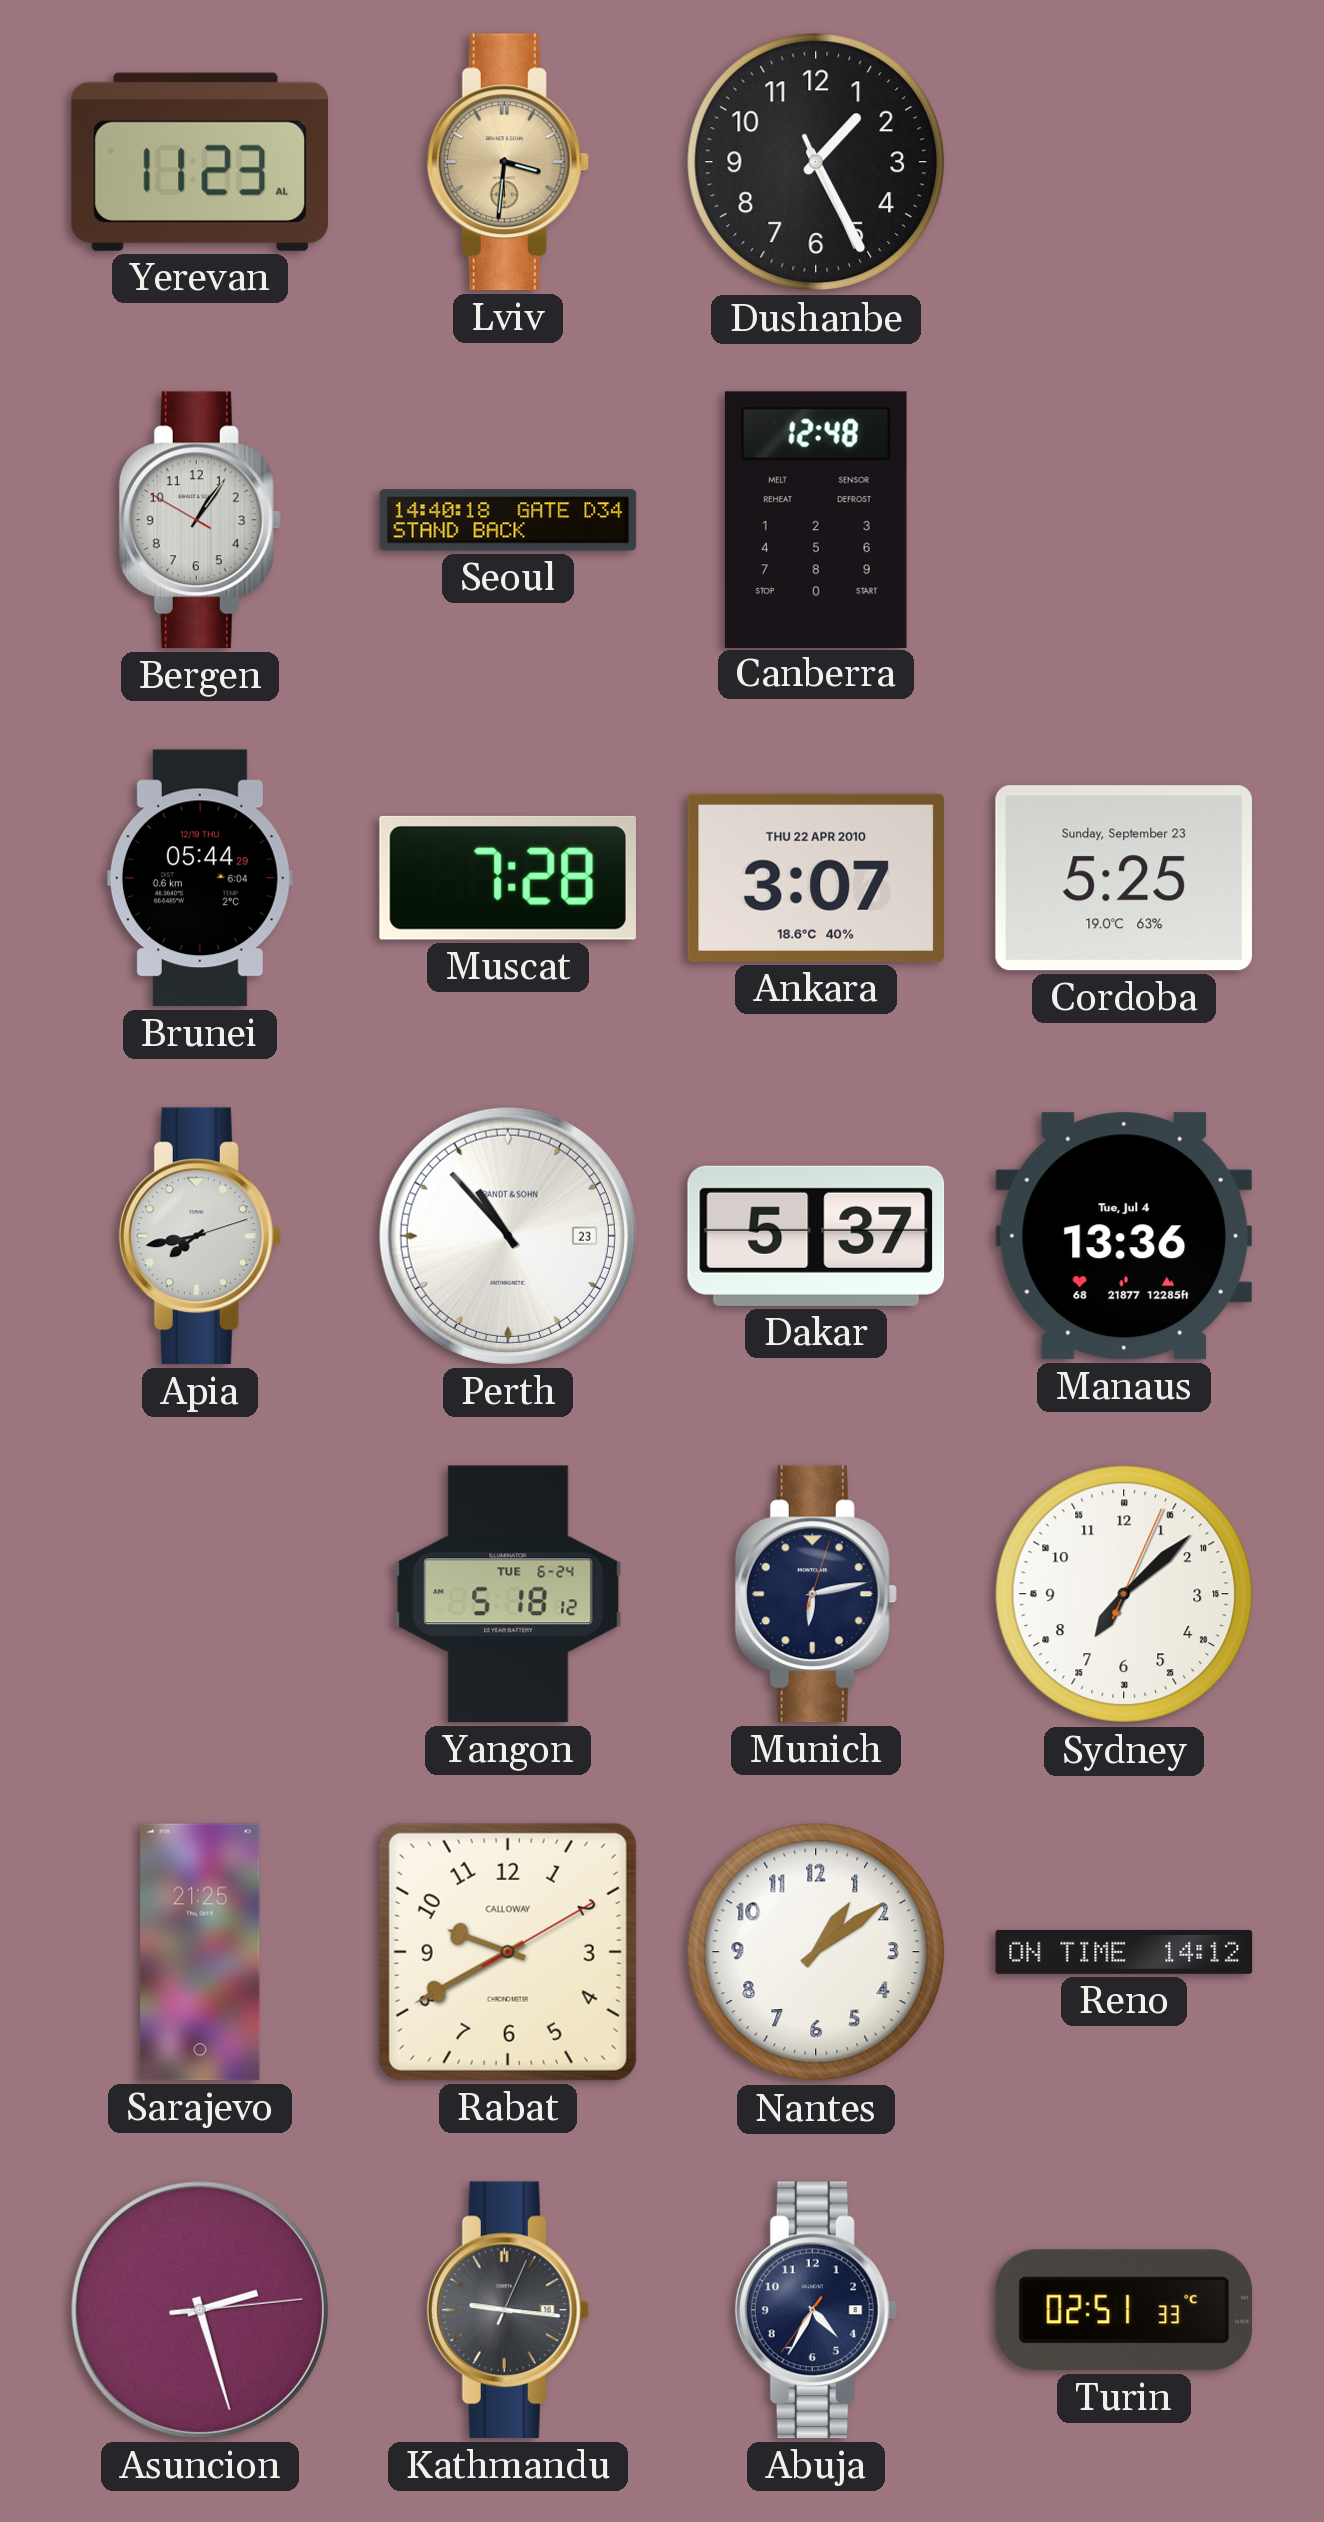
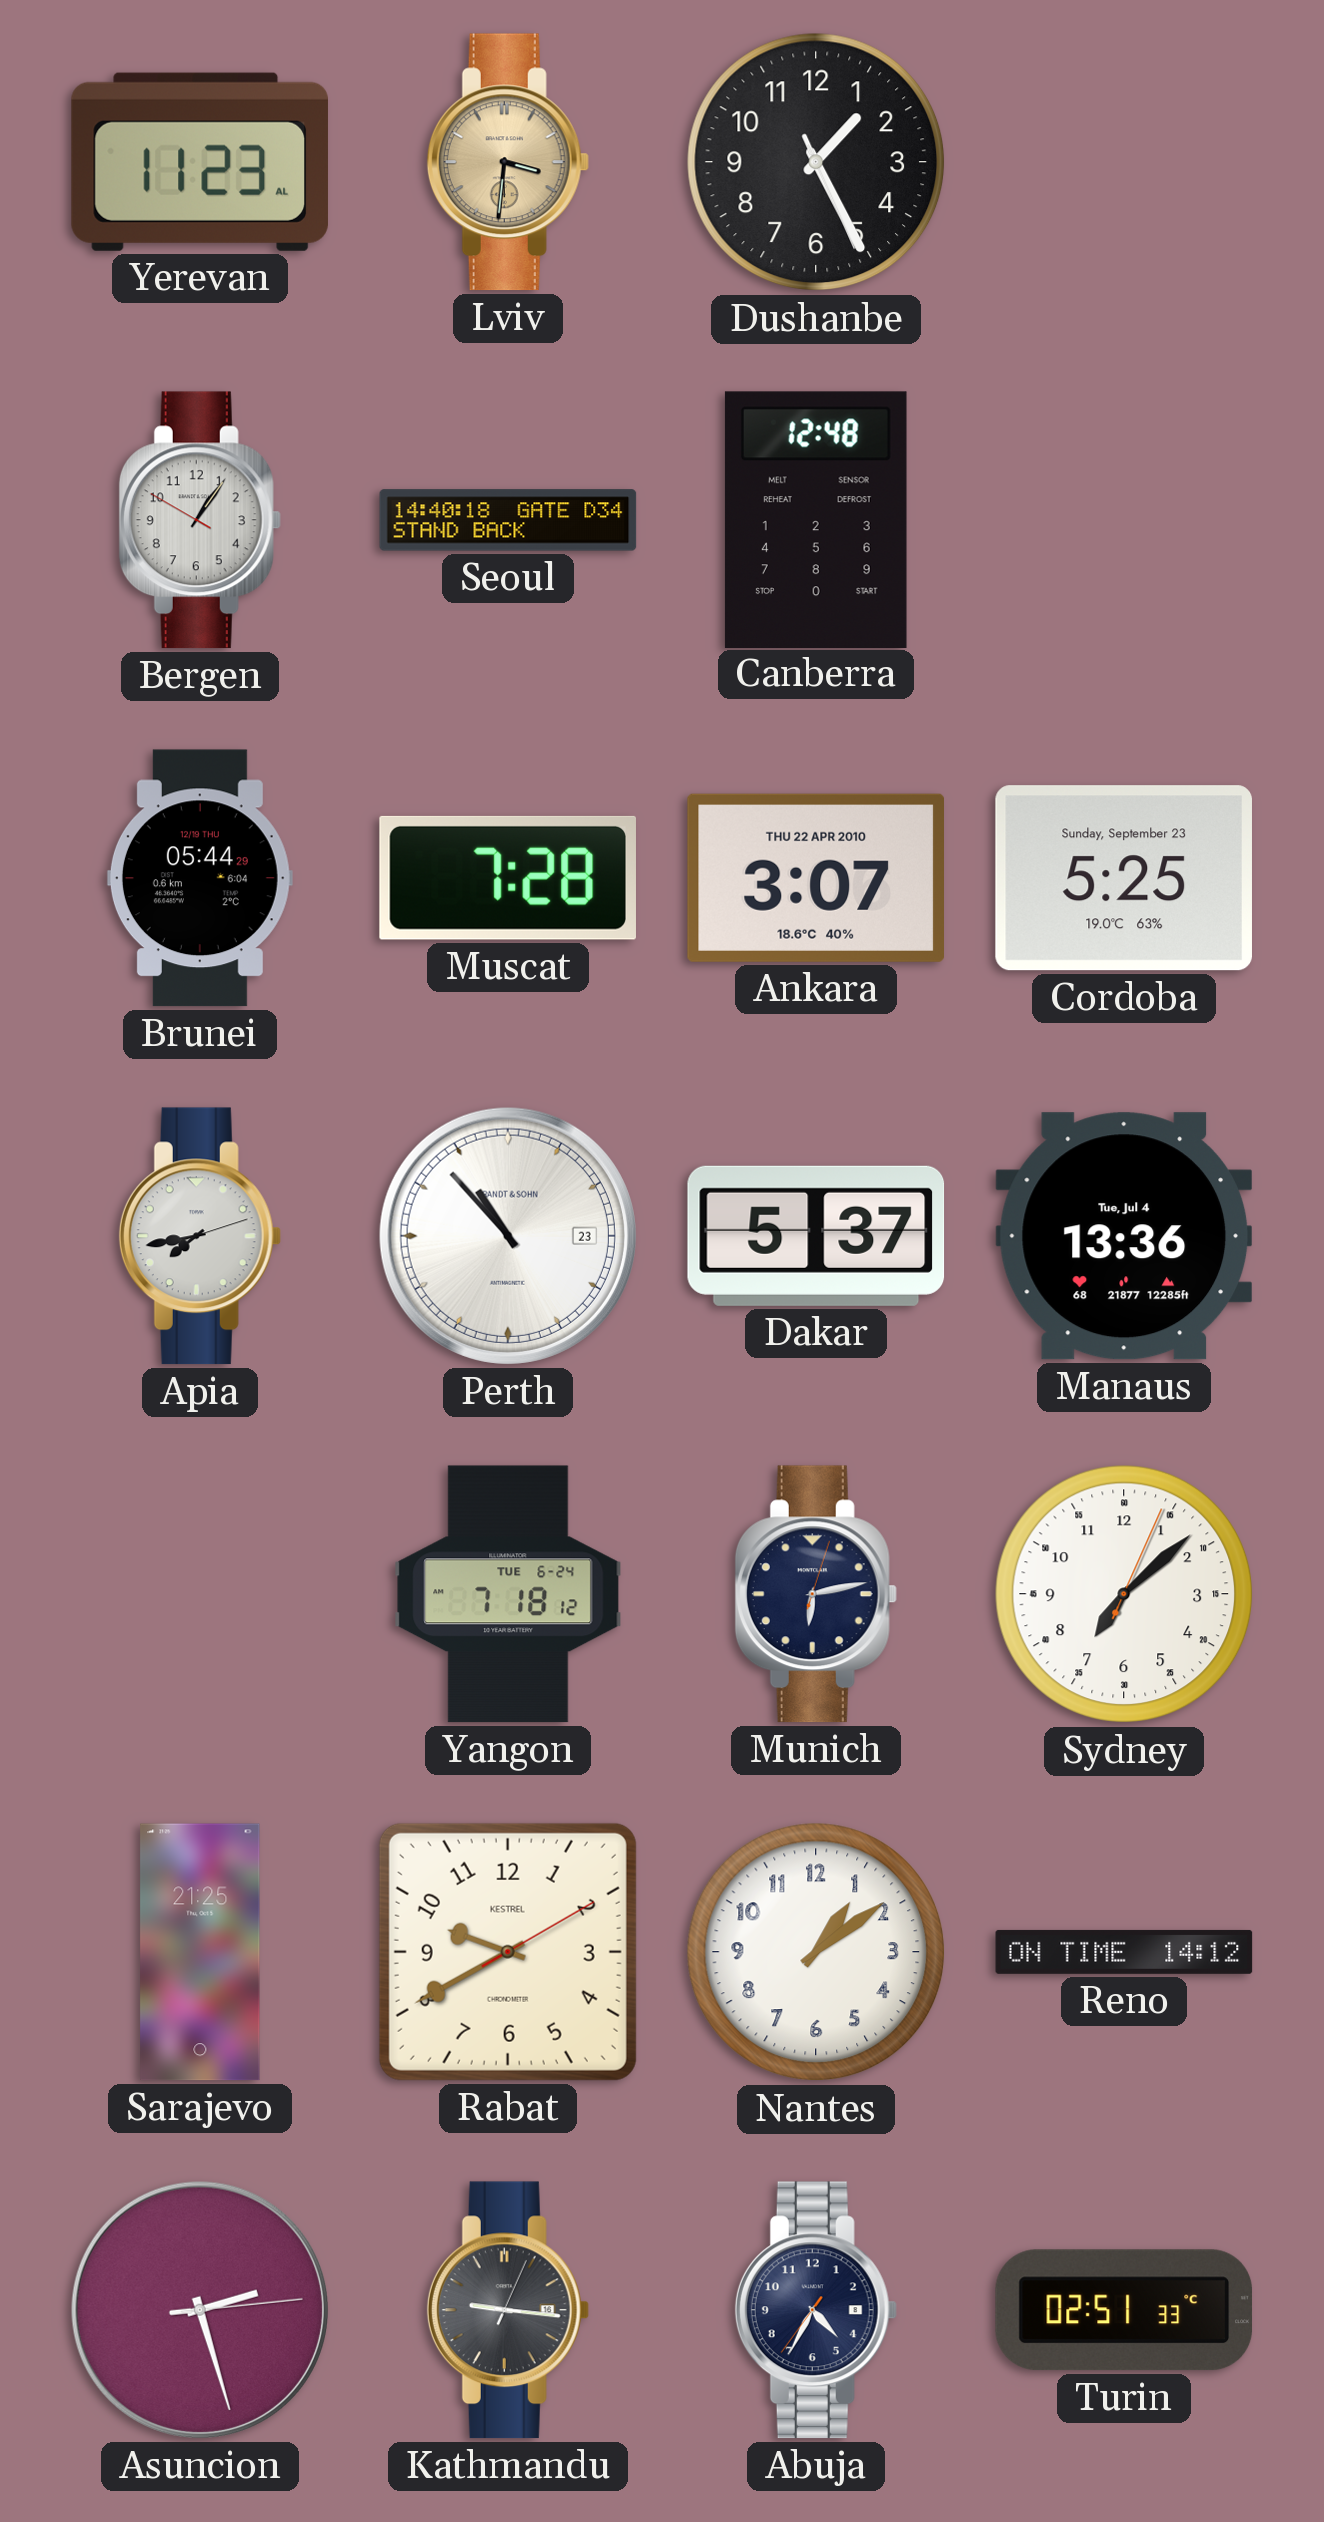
Yangon: 5:18 -> 7:18 (508, 1594)
Rabat brand: CALLOWAY -> KESTREL (508, 1952)
